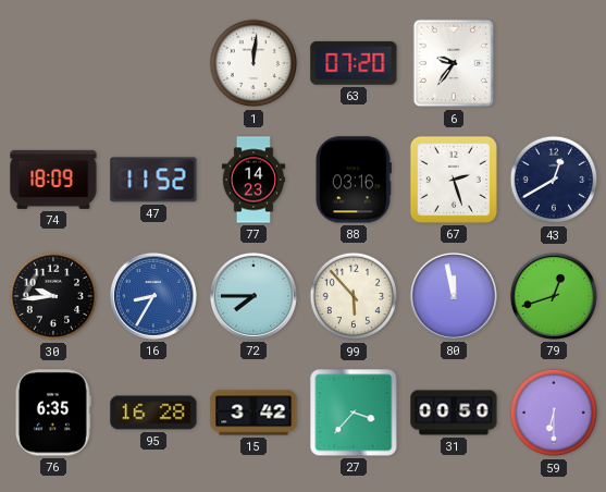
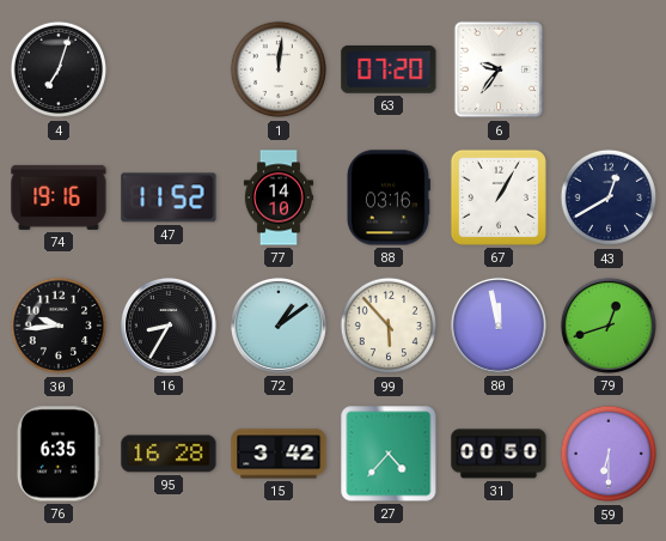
4: none -> 7:03 (59, 69)
74: 18:09 -> 19:16 (59, 197)
77: 14:23 -> 14:10 (277, 197)
67: 2:27 -> 1:05 (499, 197)
16 dial: blue -> black (169, 326)
72: 7:45 -> 1:09 (279, 326)
27: 3:37 -> 4:37 (389, 454)
